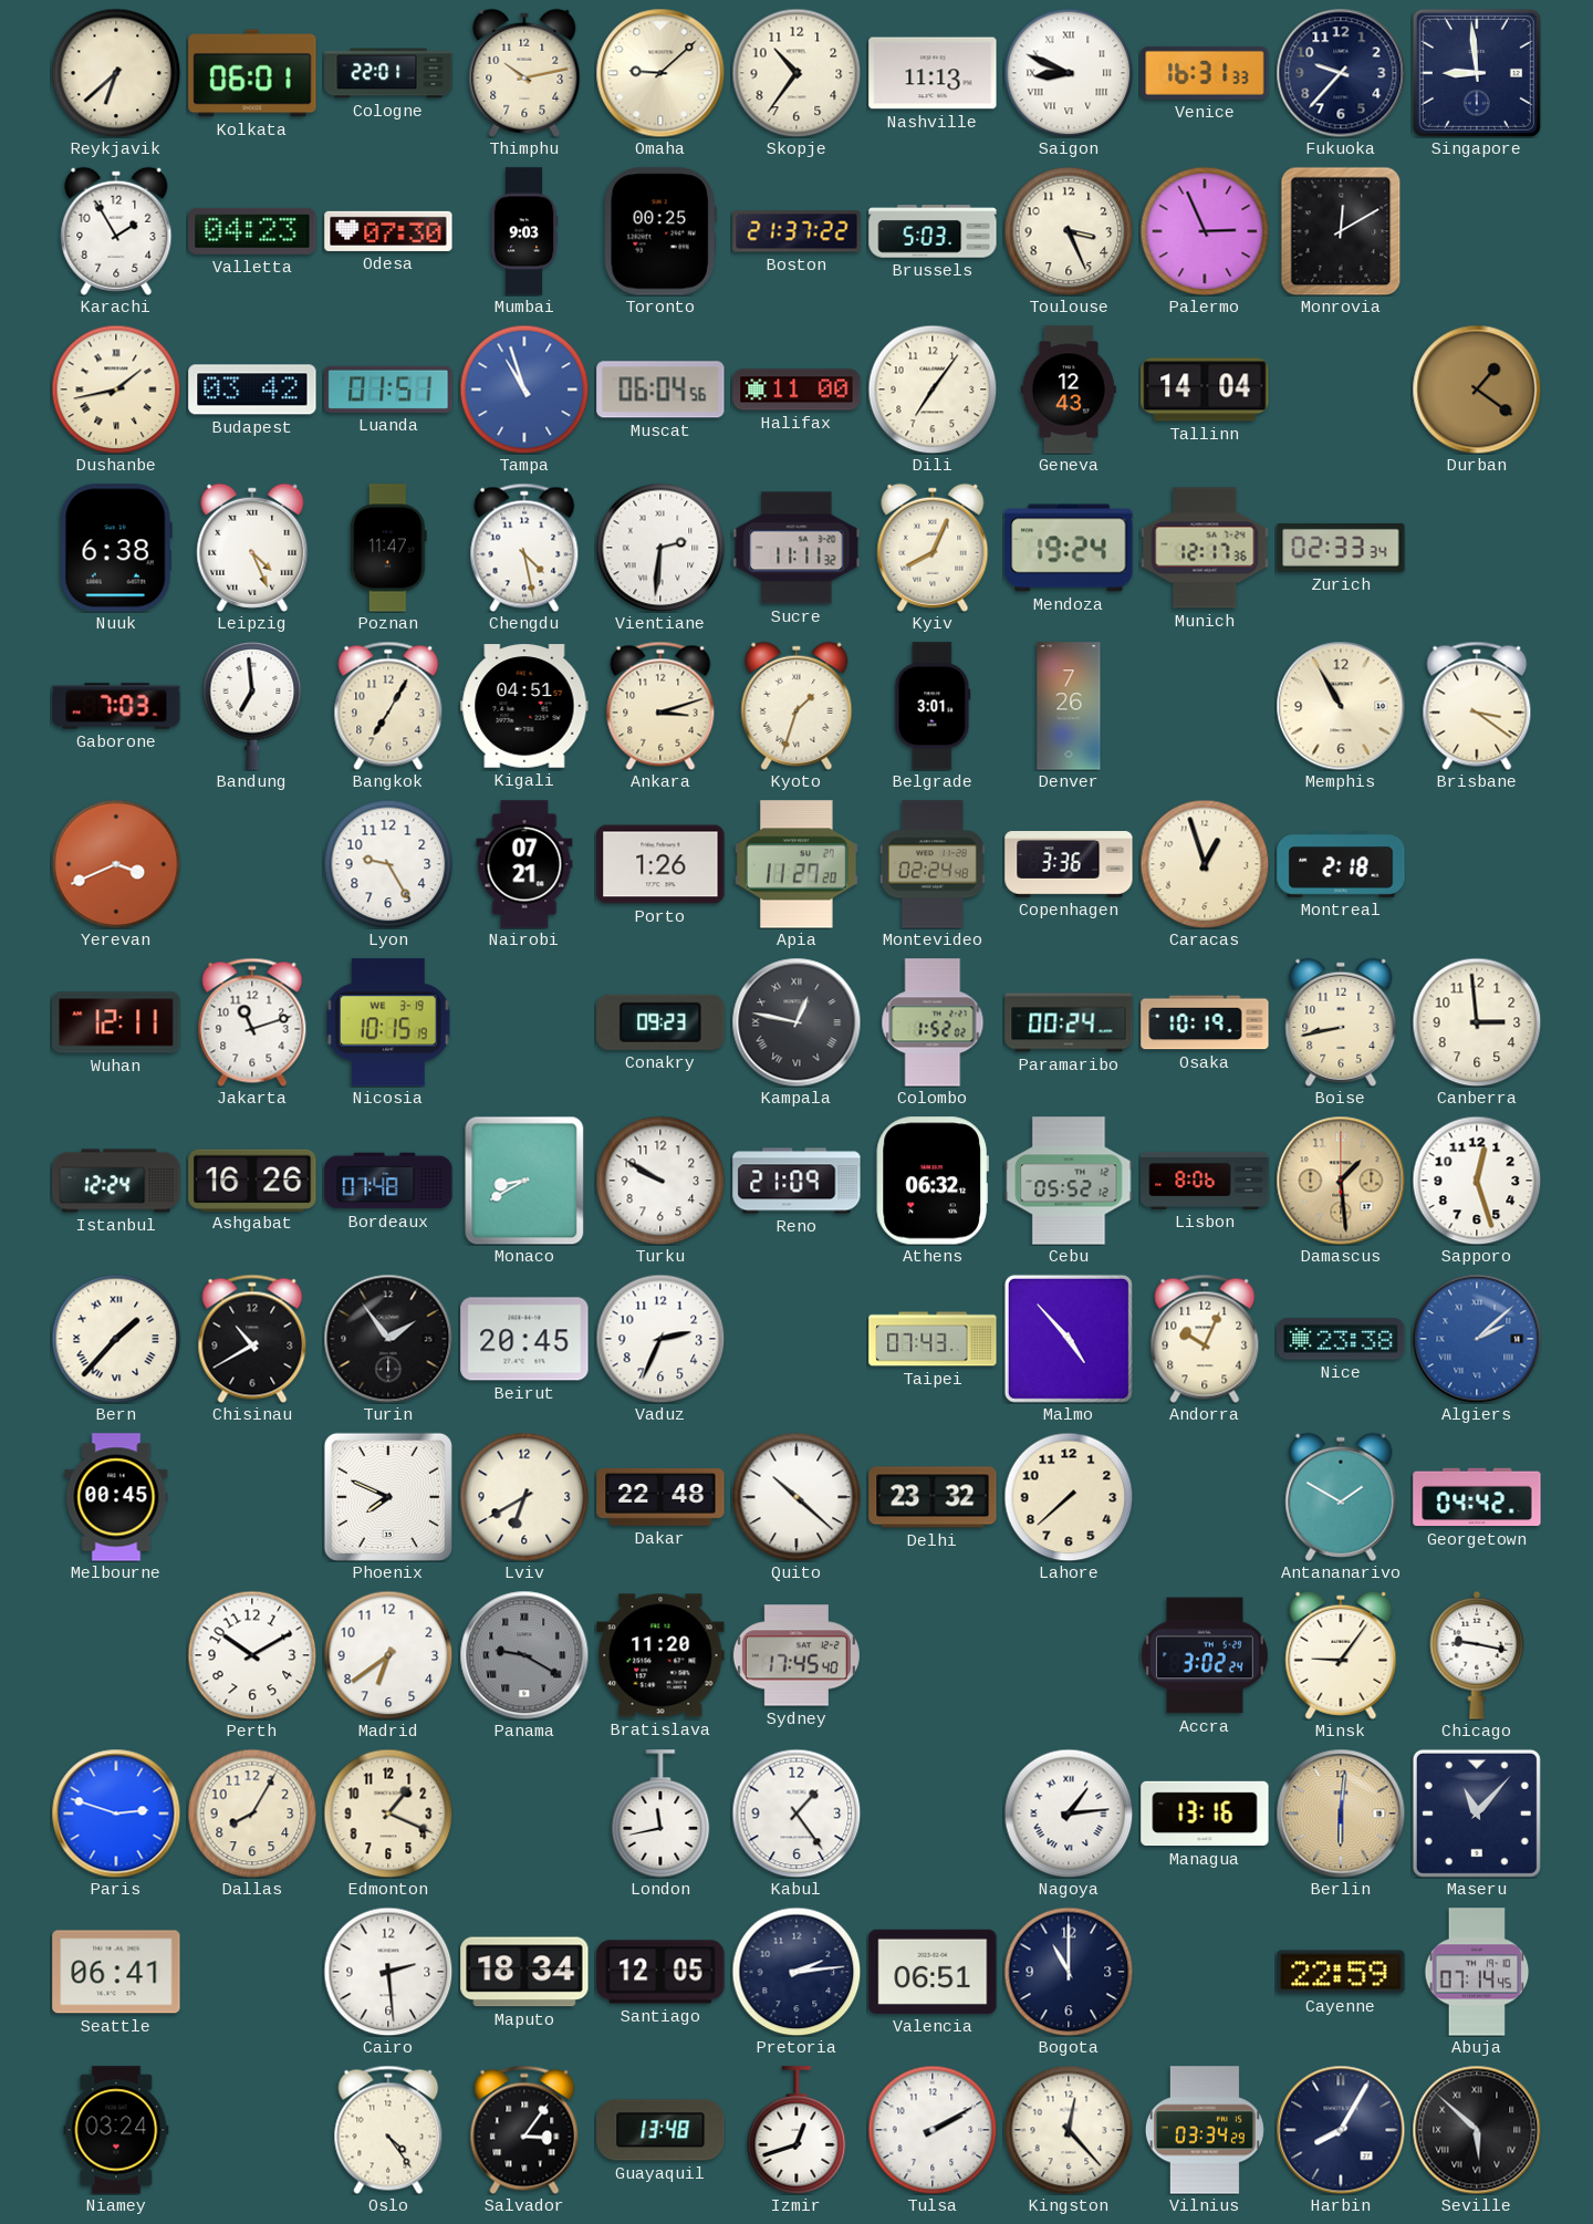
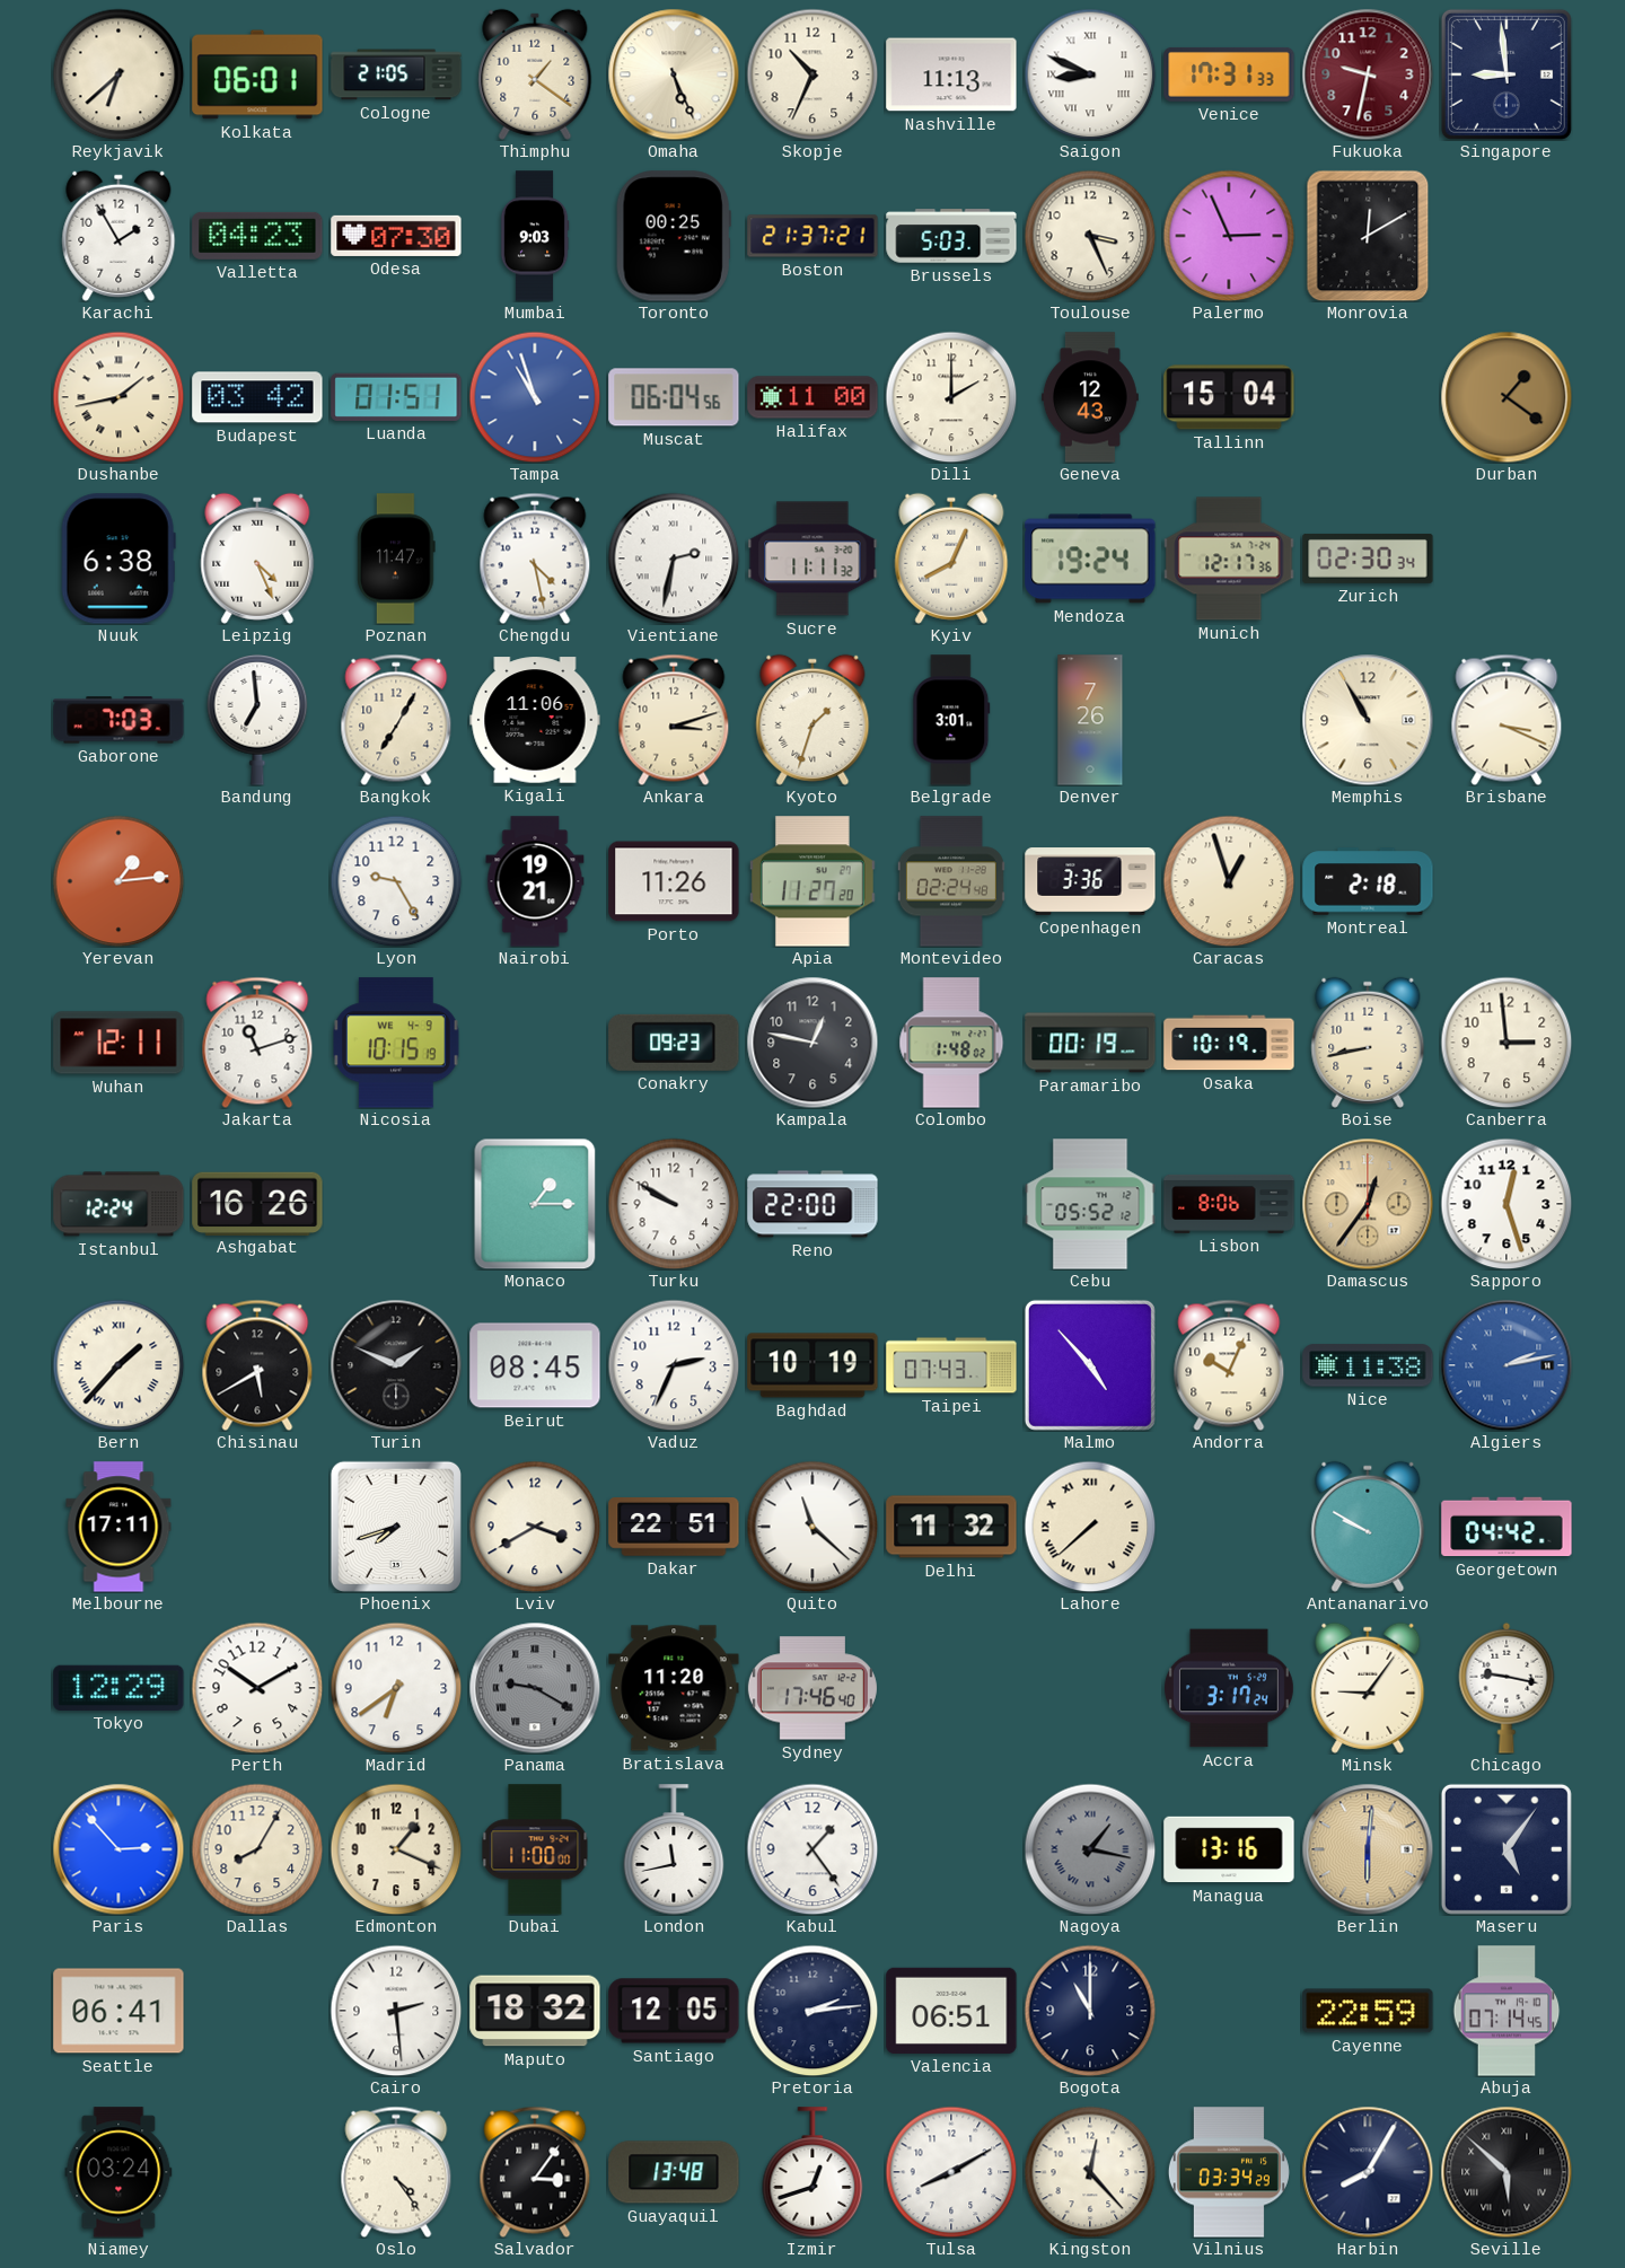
Cologne: 22:01 -> 21:05 (396, 74)
Thimphu: 10:13 -> 1:21 (535, 74)
Omaha: 9:08 -> 5:26 (674, 74)
Skopje: 10:36 -> 10:34 (813, 74)
Venice: 16:31 -> 17:31 (1229, 74)
Fukuoka: 9:37 -> 9:32 (1368, 74)
Fukuoka dial: navy -> burgundy (1368, 74)
Boston: 21:37:22 -> 21:37:21 (813, 236)
Dili: 7:06 -> 2:00 (951, 397)
Tallinn: 14:04 -> 15:04 (1229, 397)
Vientiane: 2:31 -> 2:32 (674, 559)
Zurich: 02:33 -> 02:30 (1368, 559)
Kigali: 04:51 -> 11:06 (535, 720)
Brisbane: 3:21 -> 3:19 (1507, 720)
Yerevan: 3:41 -> 1:14 (118, 881)
Nairobi: 07:21 -> 19:21 (535, 881)
Porto: 1:26 -> 11:26 (674, 881)
Nicosia date: WE 3-19 -> WE 4-9 (397, 1043)
Kampala numerals: Roman -> Arabic (813, 1043)
Colombo: 1:52 -> 1:48 (951, 1043)
Paramaribo: 00:24 -> 00:19 (1090, 1043)
Bordeaux: 07:48 -> none (388, 1181)
Monaco: 8:40 -> 1:15 (535, 1204)
Reno: 21:09 -> 22:00 (813, 1204)
Athens: 06:32 -> none (933, 1181)
Damascus: 1:29 -> 12:36 (1368, 1204)
Chisinau: 10:40 -> 5:40 (257, 1365)
Turin: 1:54 -> 1:49 (396, 1365)
Beirut: 20:45 -> 08:45 (535, 1365)
Baghdad: none -> 10:19 (813, 1365)
Nice: 23:38 -> 11:38 (1368, 1365)
Algiers: 2:08 -> 2:13 (1507, 1365)
Melbourne: 00:45 -> 17:11 (118, 1527)
Phoenix: 7:49 -> 7:42 (396, 1527)
Lviv: 6:40 -> 3:40 (535, 1527)
Dakar: 22:48 -> 22:51 (674, 1528)
Quito: 10:22 -> 11:22 (813, 1527)
Delhi: 23:32 -> 11:32 (951, 1527)
Lahore numerals: Arabic -> Roman (1090, 1527)
Antananarivo: 1:50 -> 9:50 (1368, 1527)
Tokyo: none -> 12:29 (118, 1688)
Sydney: 17:45 -> 17:46 (813, 1688)
Accra: 3:02 -> 3:17 (1229, 1688)
Paris: 2:48 -> 2:53 (118, 1849)
Dubai: none -> 11:00 (535, 1849)
Nagoya: 1:14 -> 1:17 (1090, 1849)
Nagoya dial: white -> grey (1090, 1849)
Maseru: 11:07 -> 5:06 (1507, 1849)
Maputo: 18:34 -> 18:32 (535, 2011)
Tulsa: 2:10 -> 8:10 (951, 2172)
